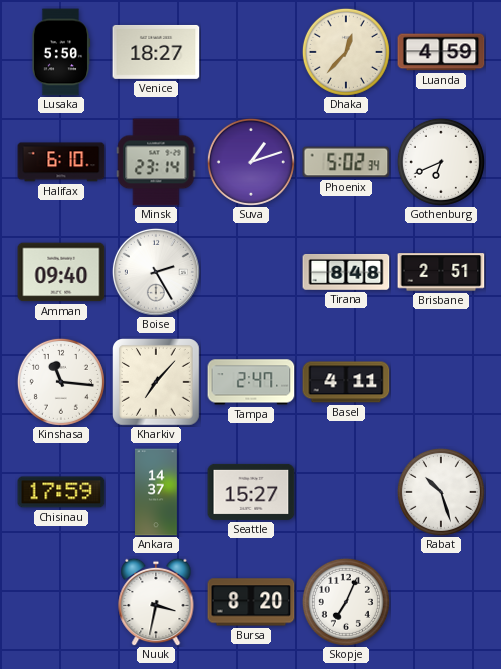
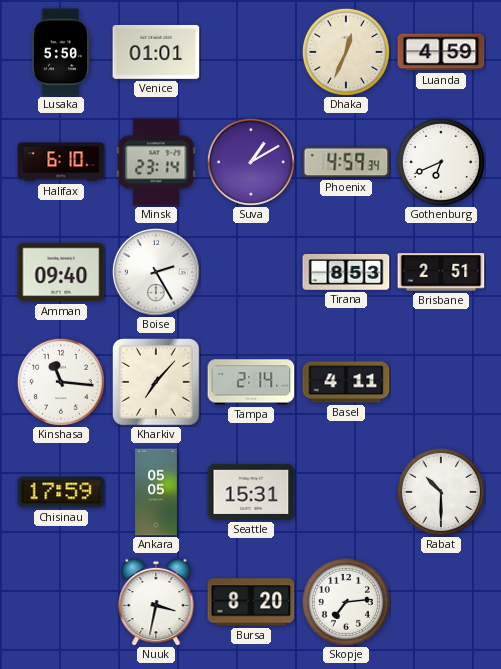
Venice: 18:27 -> 01:01 (156, 52)
Dhaka: 12:37 -> 12:34 (346, 52)
Suva: 1:12 -> 1:10 (251, 162)
Phoenix: 5:02 -> 4:59 (346, 162)
Tirana: 8:48 -> 8:53 (346, 272)
Tampa: 2:47 -> 2:14 (251, 382)
Ankara: 14:37 -> 05:05 (157, 492)
Seattle: 15:27 -> 15:31 (251, 492)
Rabat: 10:27 -> 10:30 (441, 492)
Skopje: 7:04 -> 7:14 (346, 602)
